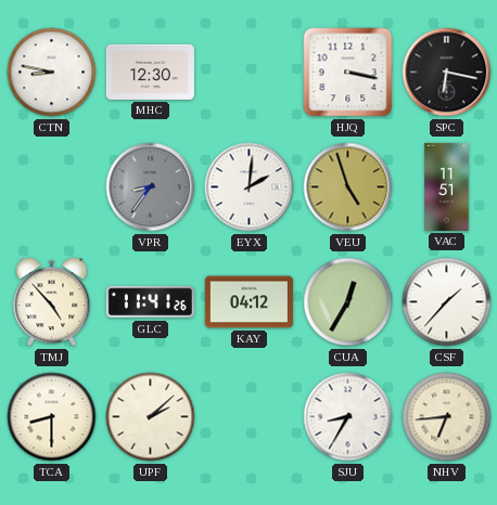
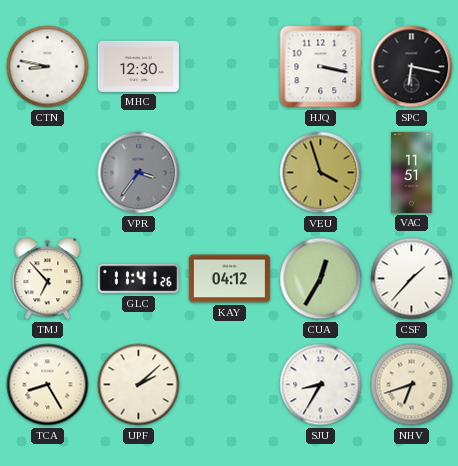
VPR: 8:36 -> 3:36 (139, 173)
EYX: 2:01 -> none (250, 187)
VEU: 4:57 -> 3:57 (321, 173)
TMJ: 4:53 -> 6:53 (48, 279)
TCA: 8:30 -> 8:25 (48, 385)
NHV: 6:44 -> 6:42 (412, 385)
